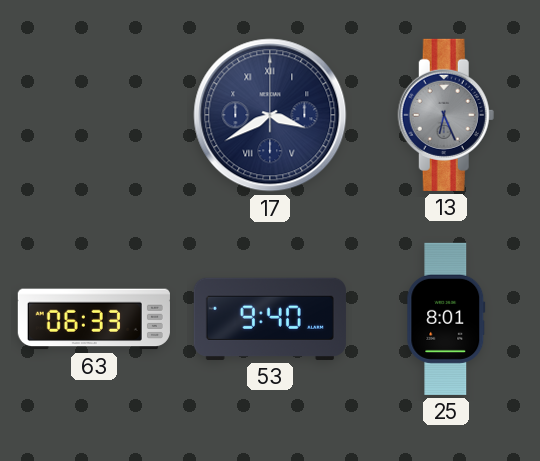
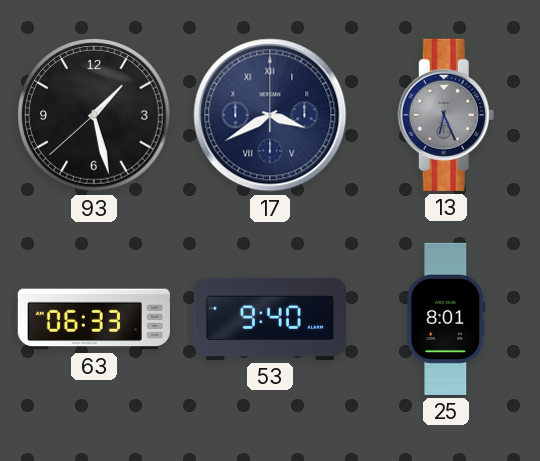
93: none -> 1:27 (94, 115)
